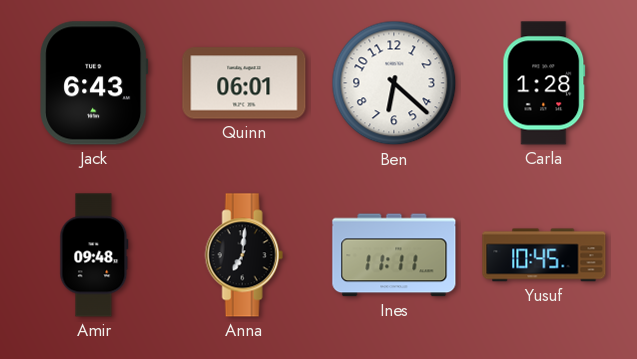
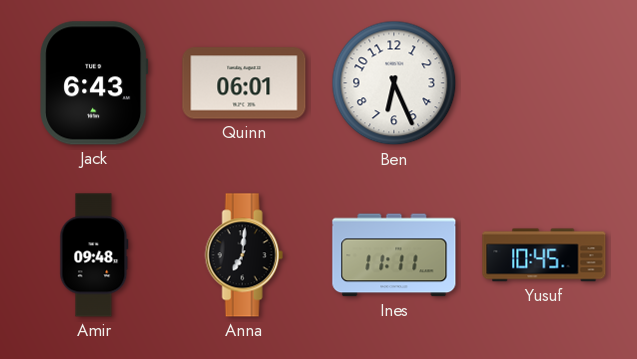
Ben: 6:22 -> 6:26 (394, 83)
Carla: 1:28 -> none (544, 83)
